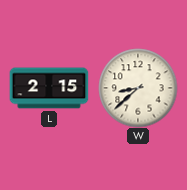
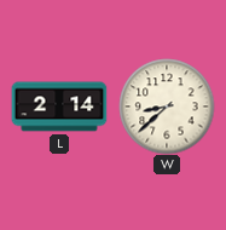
L: 2:15 -> 2:14 (59, 107)
